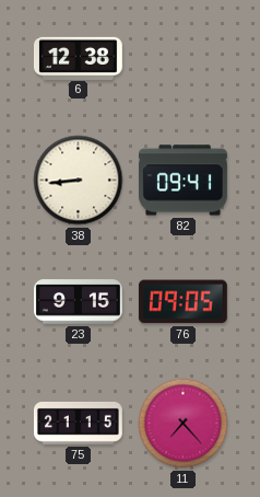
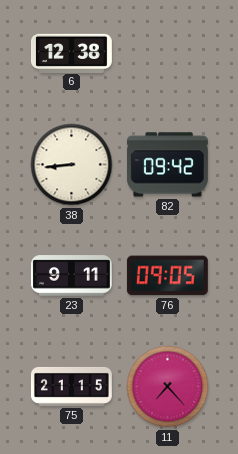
82: 09:41 -> 09:42 (167, 165)
23: 9:15 -> 9:11 (71, 276)
